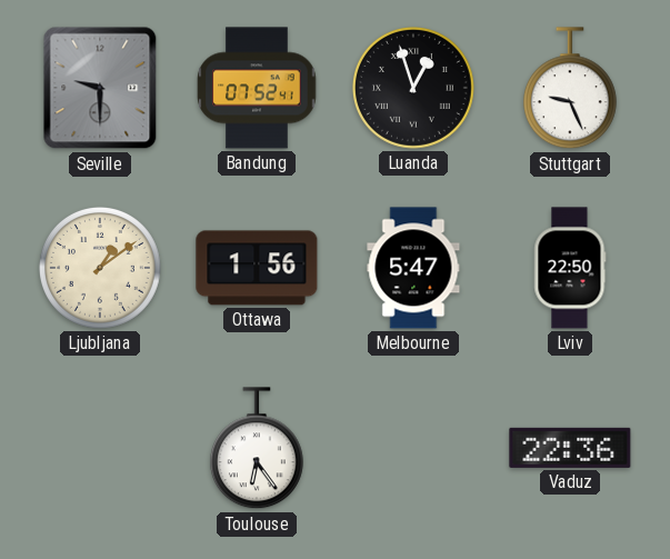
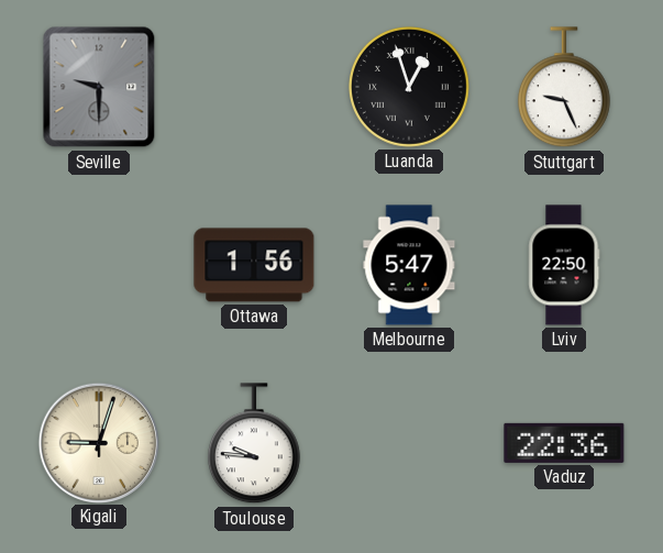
Bandung: 07:52 -> none (257, 88)
Ljubljana: 1:09 -> none (100, 268)
Kigali: none -> 9:03 (98, 442)
Toulouse: 6:24 -> 9:46 (254, 444)
